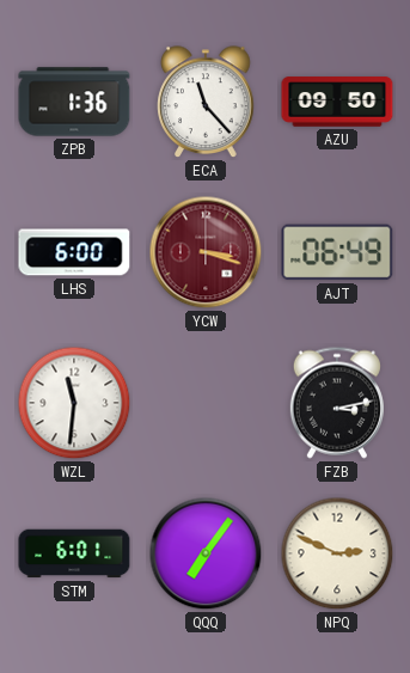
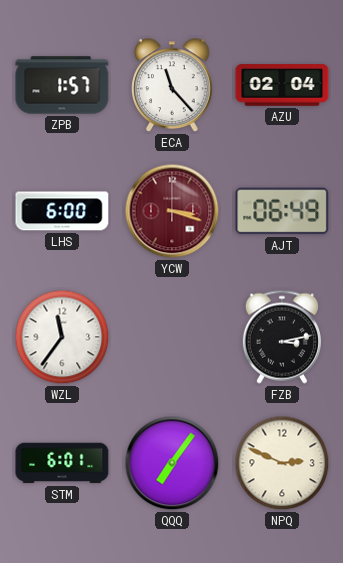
ZPB: 1:36 -> 1:57 (62, 85)
AZU: 09:50 -> 02:04 (282, 85)
WZL: 11:31 -> 11:36 (62, 337)
